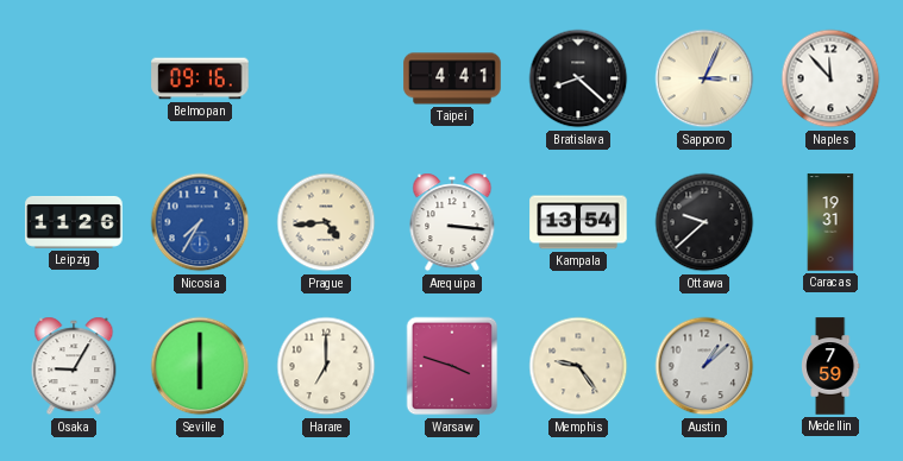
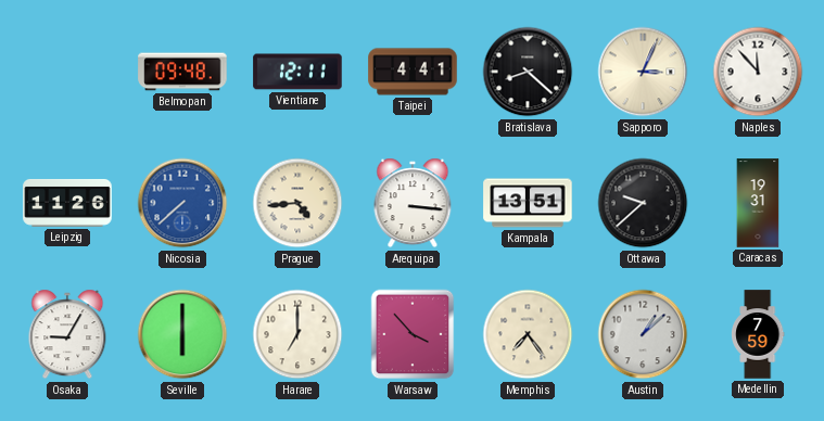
Belmopan: 09:16 -> 09:48 (182, 72)
Vientiane: none -> 12:11 (297, 72)
Nicosia: 7:35 -> 7:38 (182, 203)
Kampala: 13:54 -> 13:51 (528, 203)
Warsaw: 3:48 -> 3:53 (413, 334)
Memphis: 9:24 -> 7:24 (528, 334)
